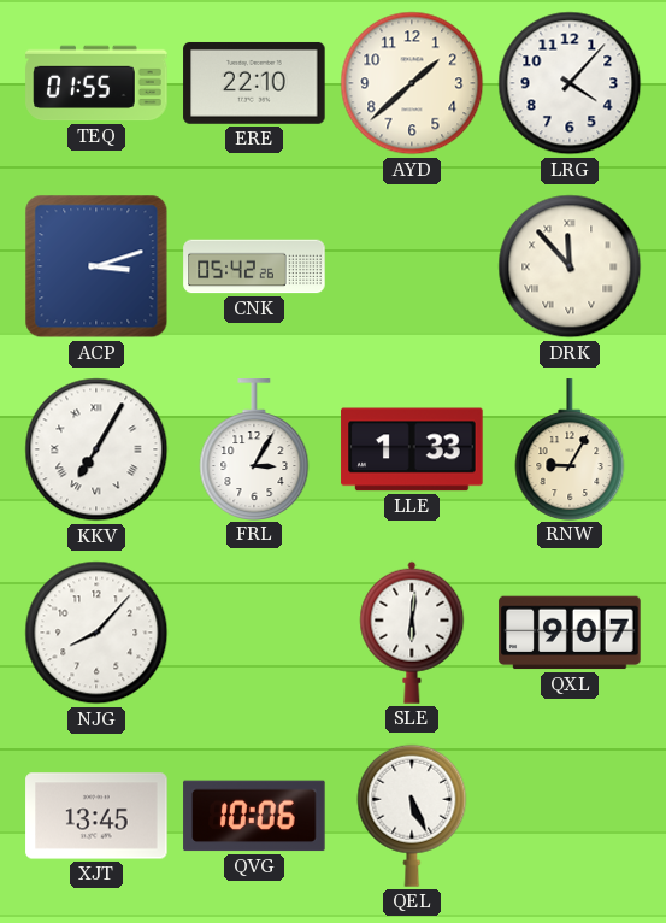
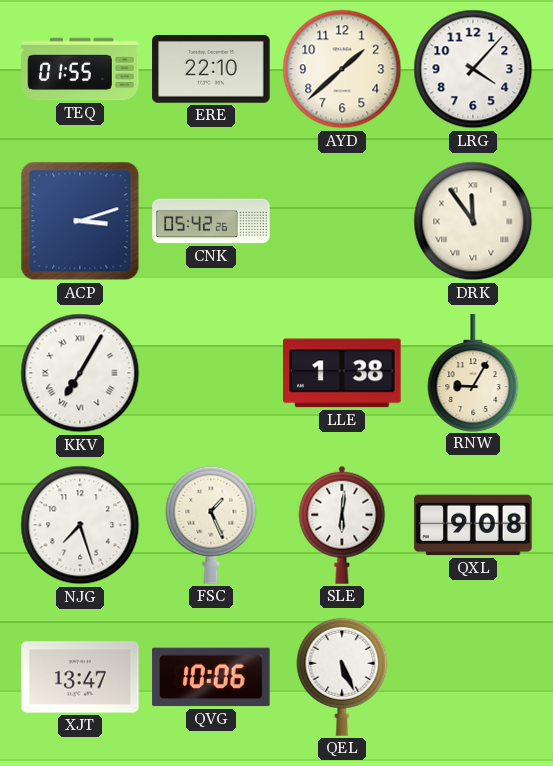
DRK: 11:53 -> 11:54 (473, 221)
FRL: 3:05 -> none (254, 449)
LLE: 1:33 -> 1:38 (342, 373)
NJG: 8:07 -> 7:27 (80, 525)
FSC: none -> 1:26 (211, 525)
QXL: 9:07 -> 9:08 (473, 525)
XJT: 13:45 -> 13:47 (80, 677)
